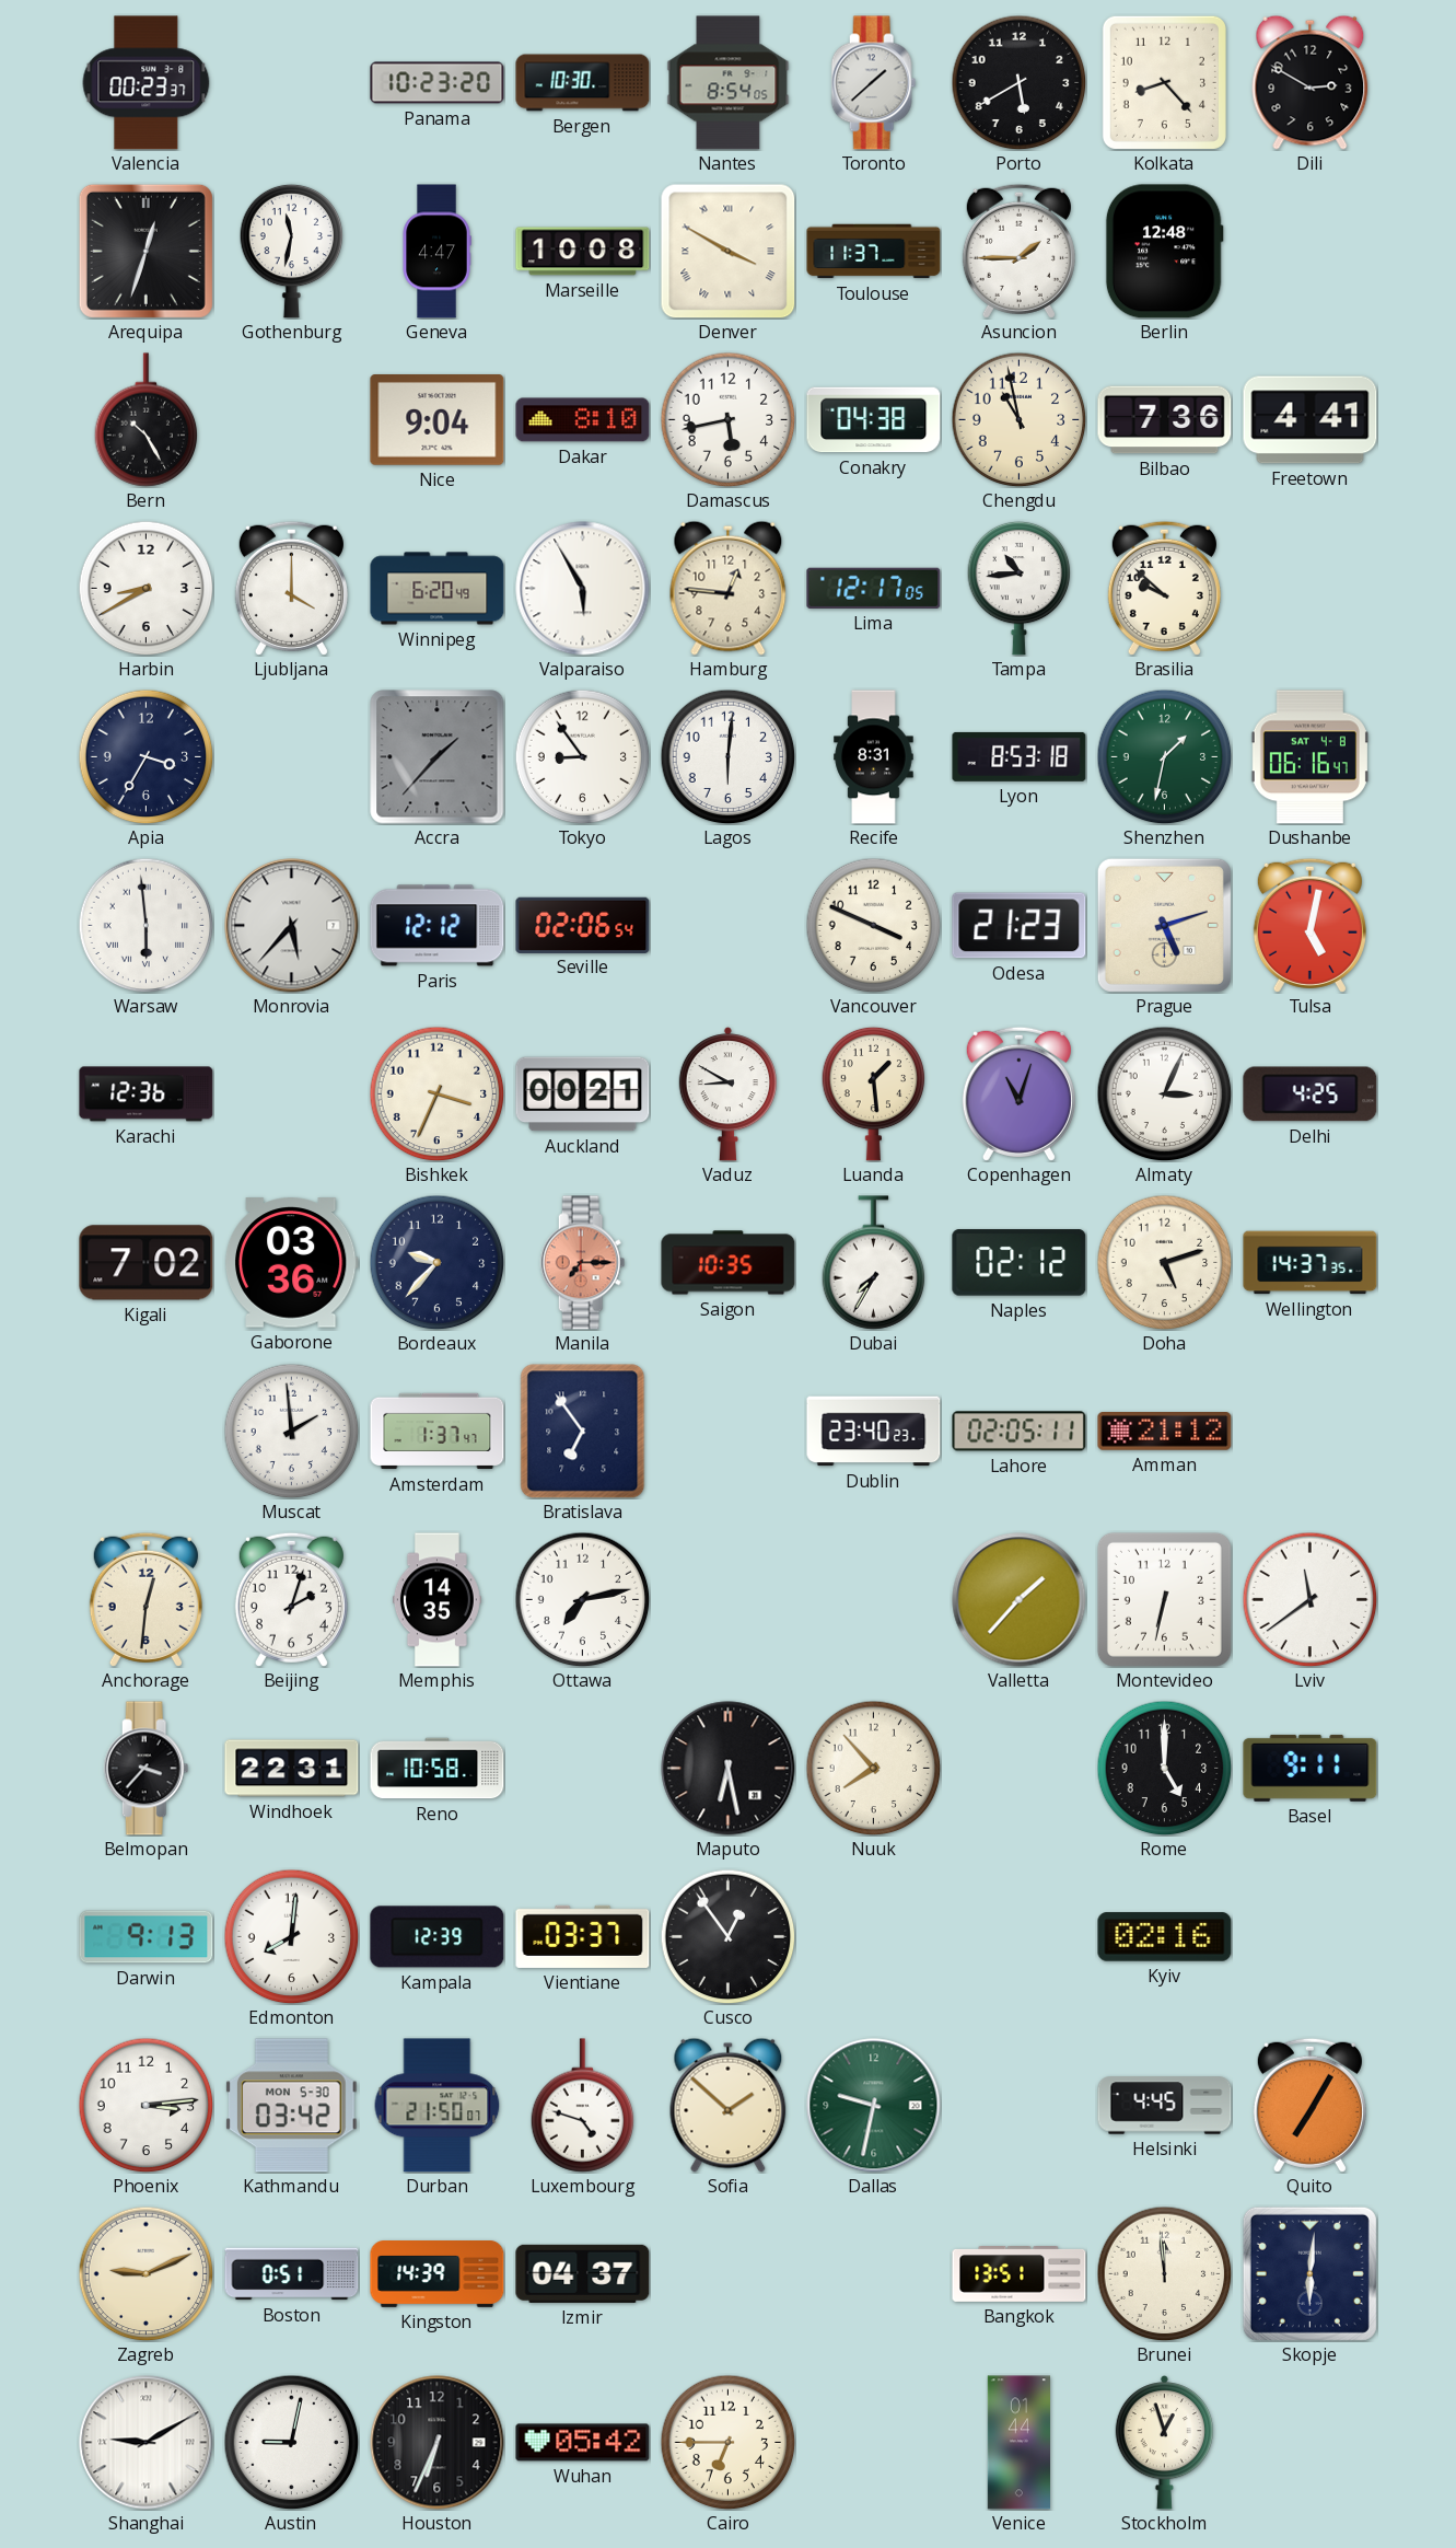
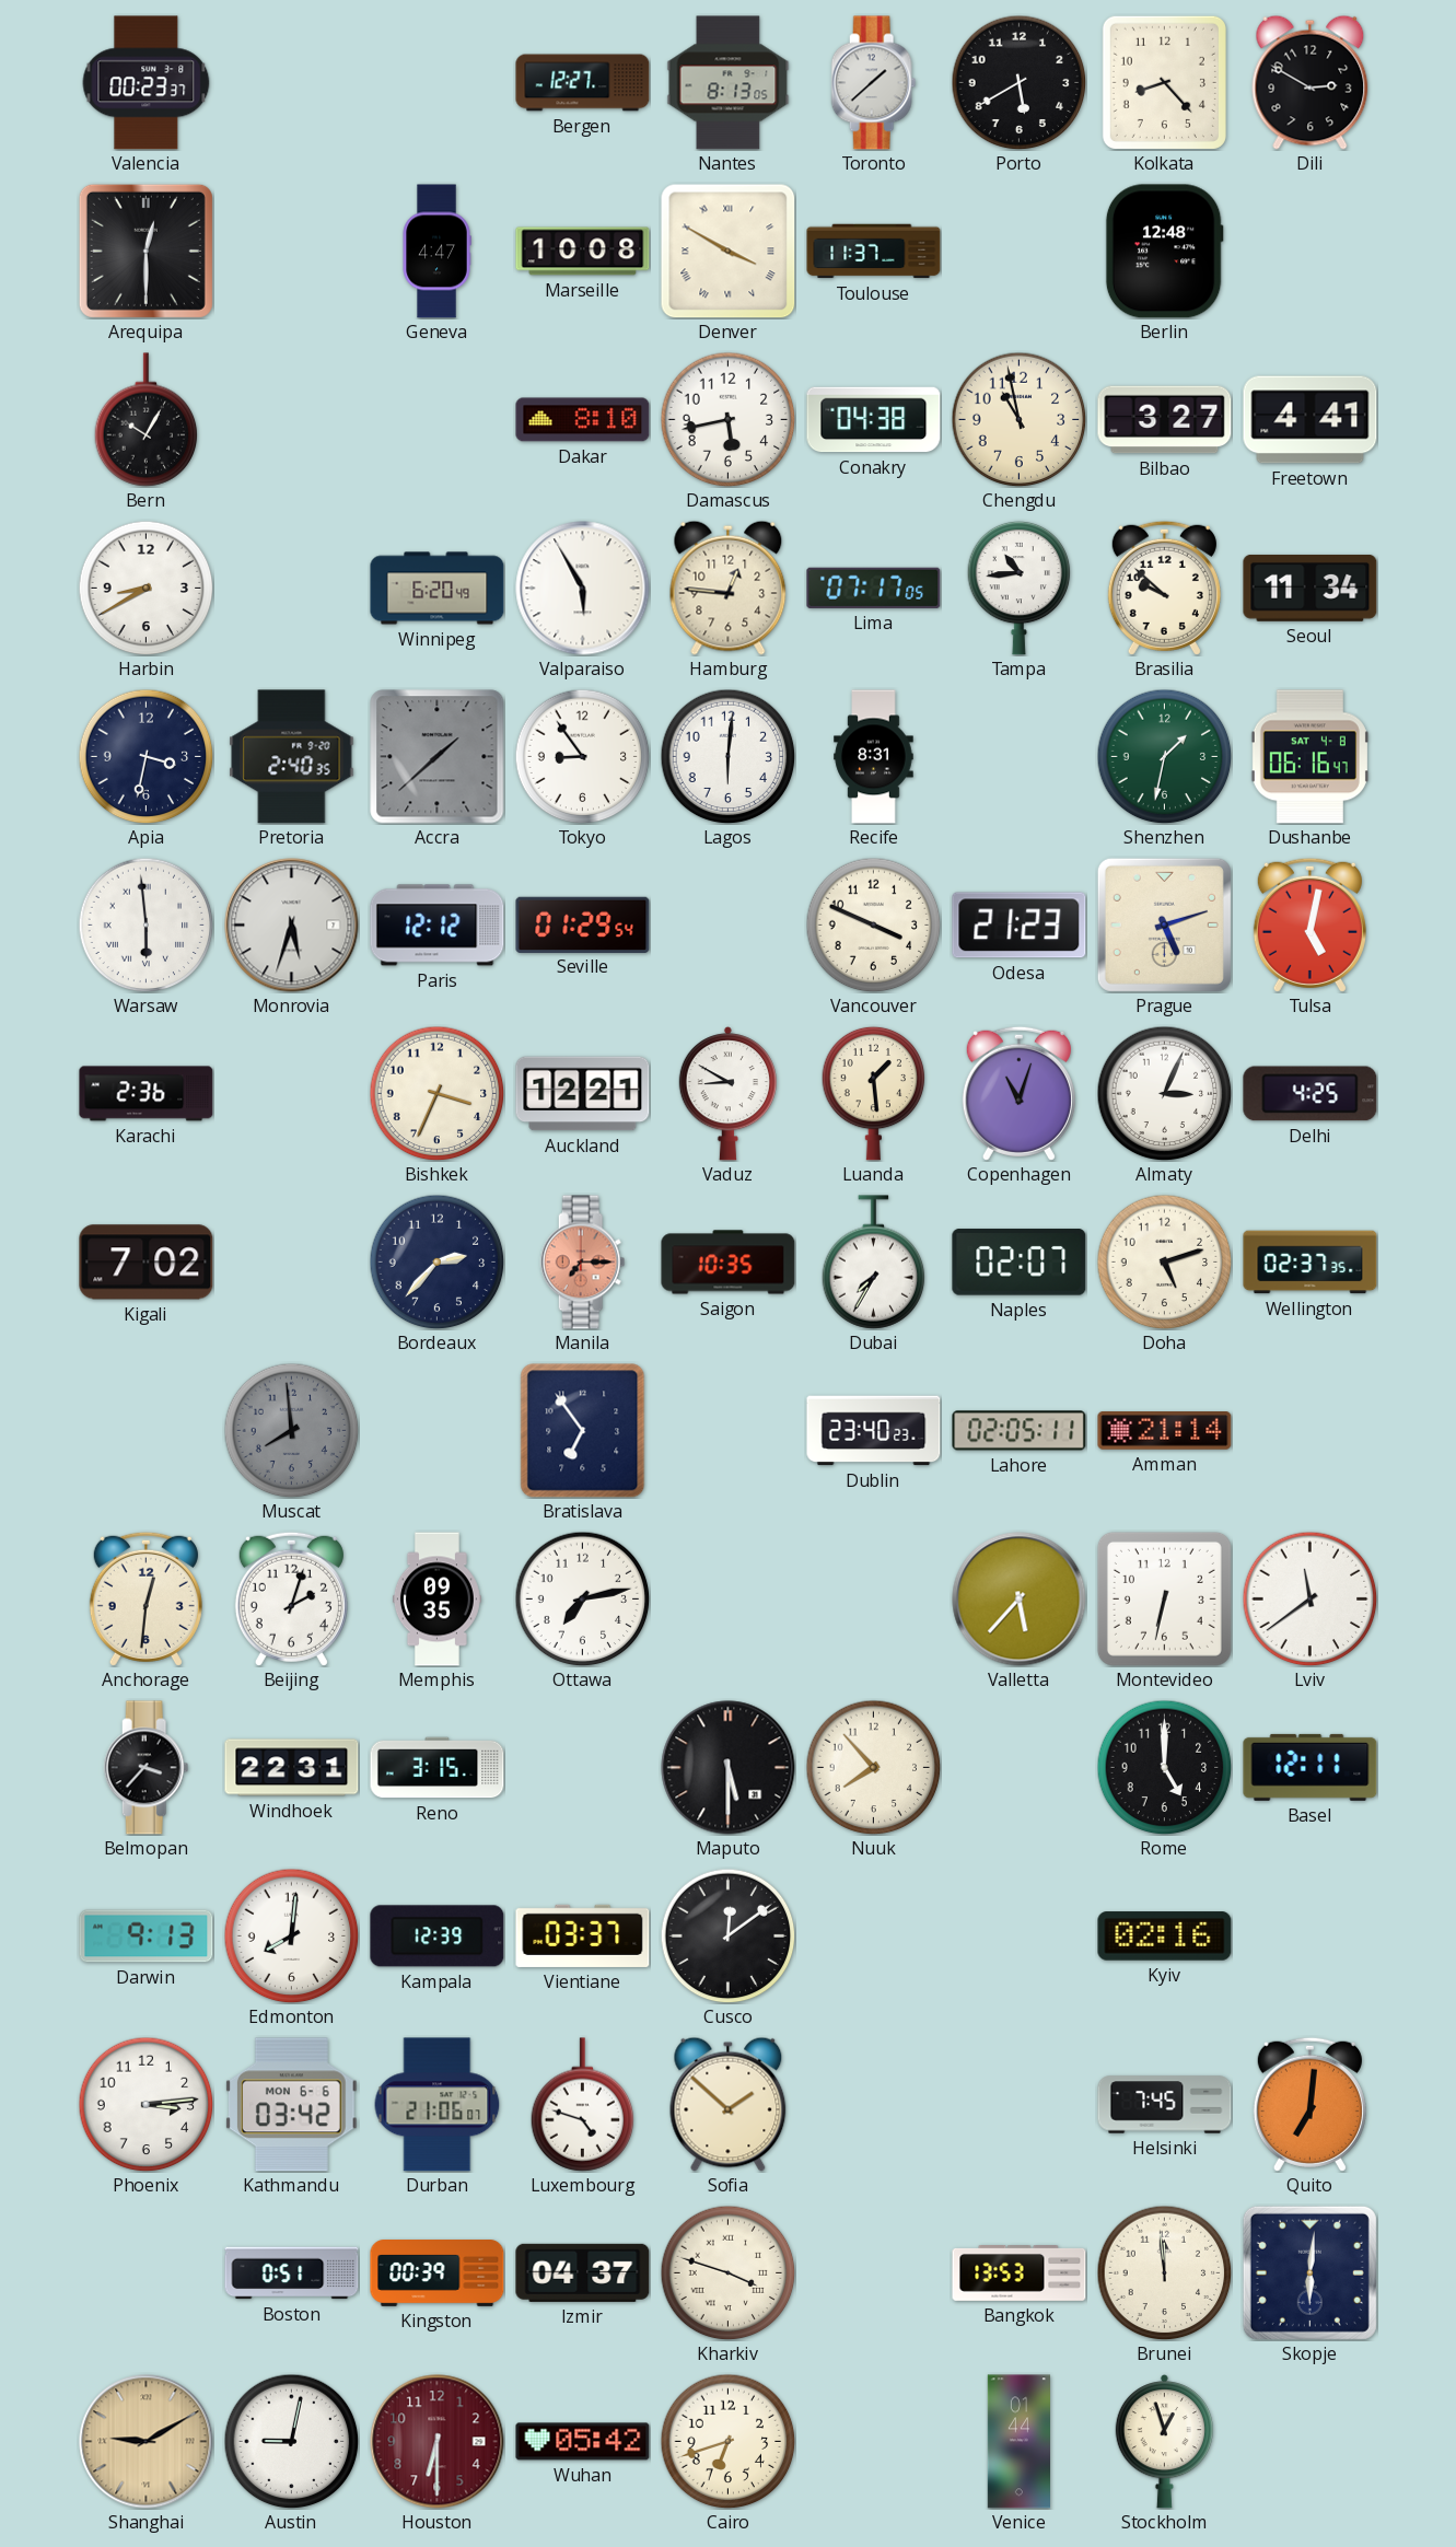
Panama: 10:23 -> none (438, 83)
Bergen: 10:30 -> 12:27 (583, 83)
Nantes: 8:54 -> 8:13 (729, 83)
Arequipa: 12:33 -> 12:30 (145, 251)
Gothenburg: 11:32 -> none (292, 251)
Asuncion: 1:45 -> none (1018, 251)
Bern: 10:25 -> 10:05 (147, 420)
Nice: 9:04 -> none (438, 420)
Bilbao: 7:36 -> 3:27 (1165, 420)
Ljubljana: 4:00 -> none (291, 588)
Lima: 12:17 -> 07:17 (874, 588)
Seoul: none -> 11:34 (1311, 588)
Apia: 3:35 -> 3:32 (145, 756)
Pretoria: none -> 2:40 (292, 757)
Accra: 1:37 -> 1:38 (438, 757)
Lyon: 8:53 -> none (1020, 756)
Monrovia: 5:37 -> 5:33 (292, 926)
Seville: 02:06 -> 01:29 (583, 924)
Karachi: 12:36 -> 2:36 (147, 1094)
Auckland: 00:21 -> 12:21 (583, 1094)
Gaborone: 03:36 -> none (291, 1263)
Bordeaux: 9:37 -> 2:37 (436, 1261)
Naples: 02:12 -> 02:07 (1020, 1263)
Wellington: 14:37 -> 02:37 (1311, 1263)
Muscat: 1:59 -> 7:59 (291, 1430)
Muscat dial: white -> grey (291, 1430)
Amsterdam: 1:37 -> none (438, 1432)
Amman: 21:12 -> 21:14 (1165, 1431)
Memphis: 14:35 -> 09:35 (436, 1600)
Valletta: 1:37 -> 5:37 (1020, 1600)
Reno: 10:58 -> 3:15 (438, 1768)
Maputo: 6:28 -> 5:30 (729, 1768)
Basel: 9:11 -> 12:11 (1311, 1767)
Cusco: 12:54 -> 12:09 (727, 1935)
Kathmandu date: MON 5-30 -> MON 6-6 (291, 2105)
Durban: 21:50 -> 21:06 (438, 2105)
Dallas: 9:32 -> none (874, 2106)
Helsinki: 4:45 -> 7:45 (1165, 2105)
Quito: 7:05 -> 7:01 (1309, 2104)
Zagreb: 9:11 -> none (145, 2273)
Kingston: 14:39 -> 00:39 (438, 2273)
Kharkiv: none -> 3:48 (727, 2272)
Bangkok: 13:51 -> 13:53 (1020, 2273)
Shanghai dial: white -> champagne (147, 2442)
Houston: 6:34 -> 6:30 (438, 2442)
Houston dial: black -> burgundy (438, 2442)
Cairo: 6:45 -> 6:42 (727, 2441)
